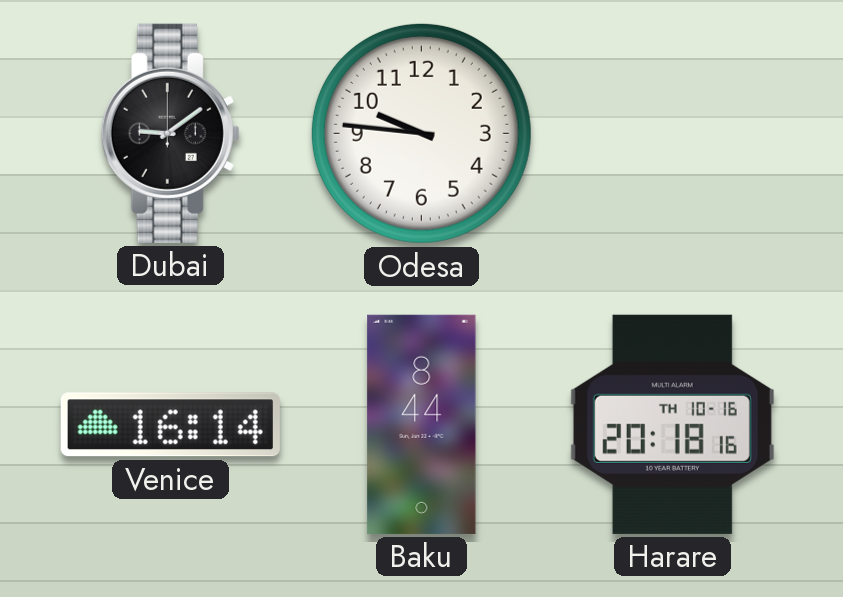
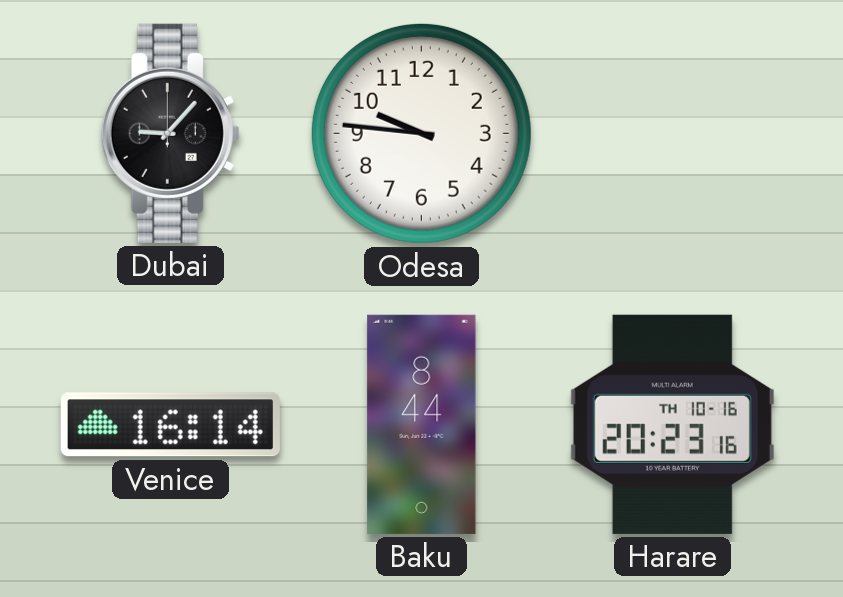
Dubai: 9:09 -> 9:07 (170, 133)
Harare: 20:18 -> 20:23 (672, 424)
